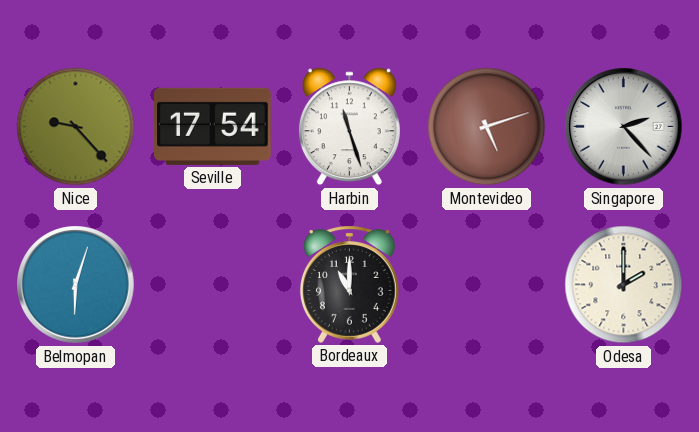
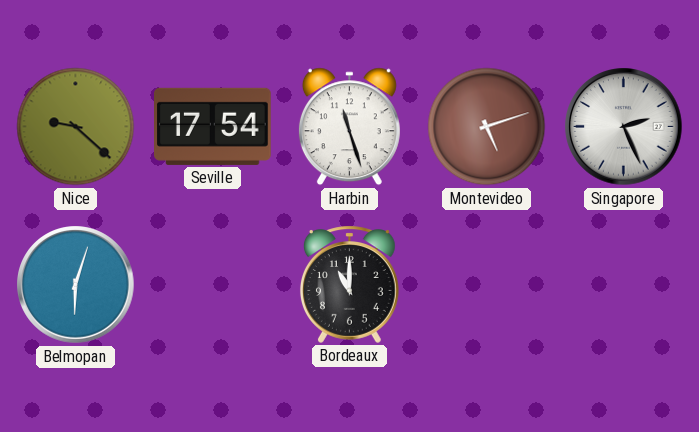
Nice: 9:23 -> 9:22 (76, 127)
Singapore: 2:23 -> 2:26 (624, 127)
Odesa: 2:00 -> none (624, 285)
